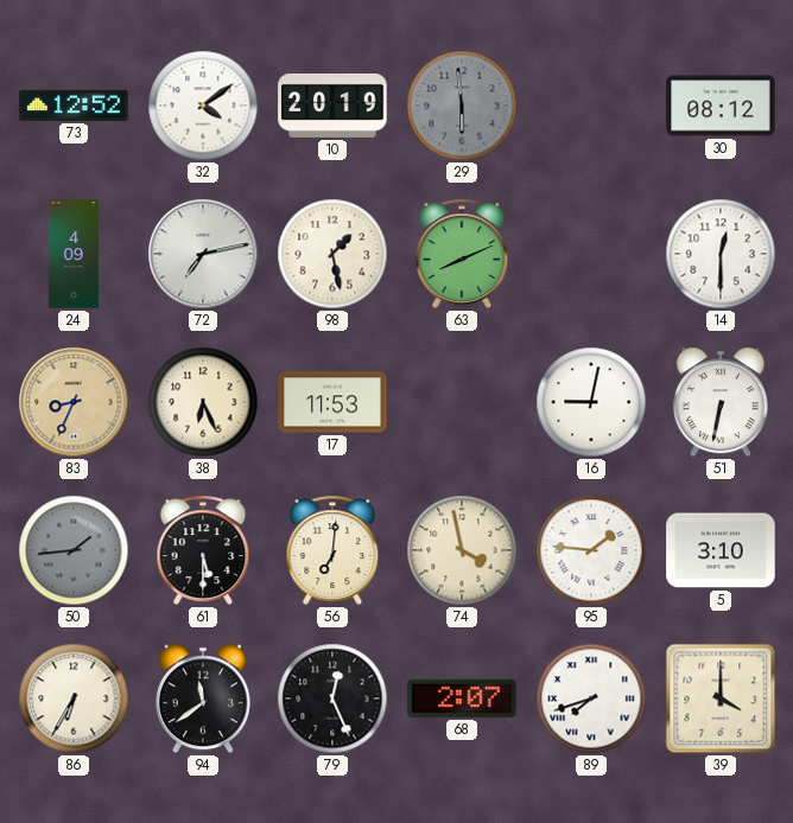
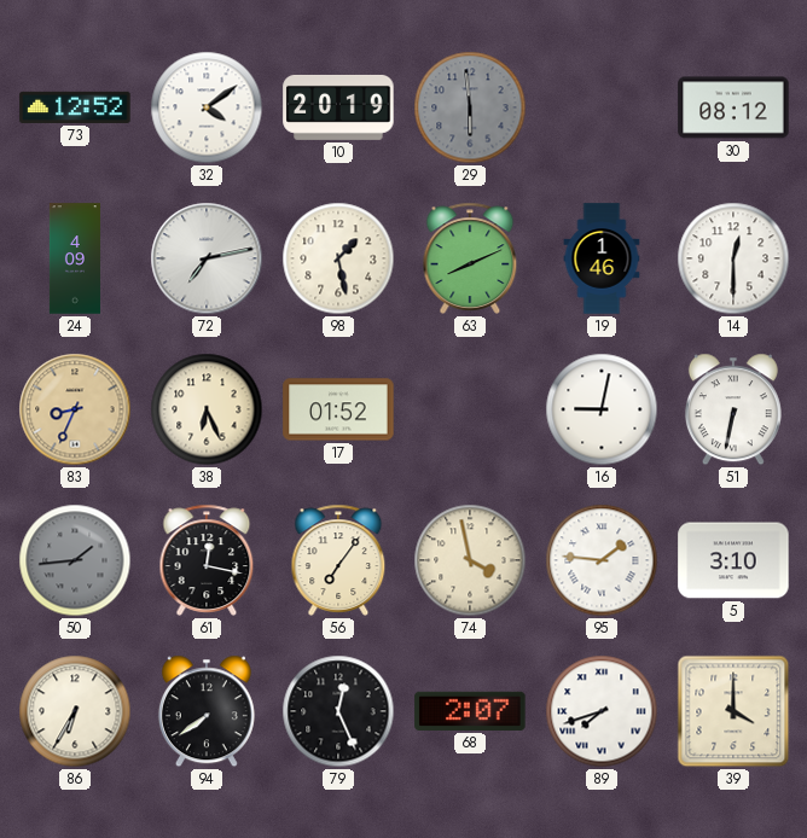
19: none -> 1:46 (602, 258)
17: 11:53 -> 01:52 (338, 409)
61: 5:30 -> 12:17 (207, 560)
56: 7:01 -> 7:06 (338, 560)
94: 11:39 -> 7:39 (207, 711)
